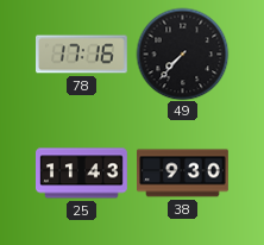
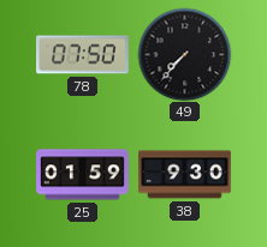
78: 17:16 -> 07:50 (83, 55)
25: 11:43 -> 01:59 (83, 175)
